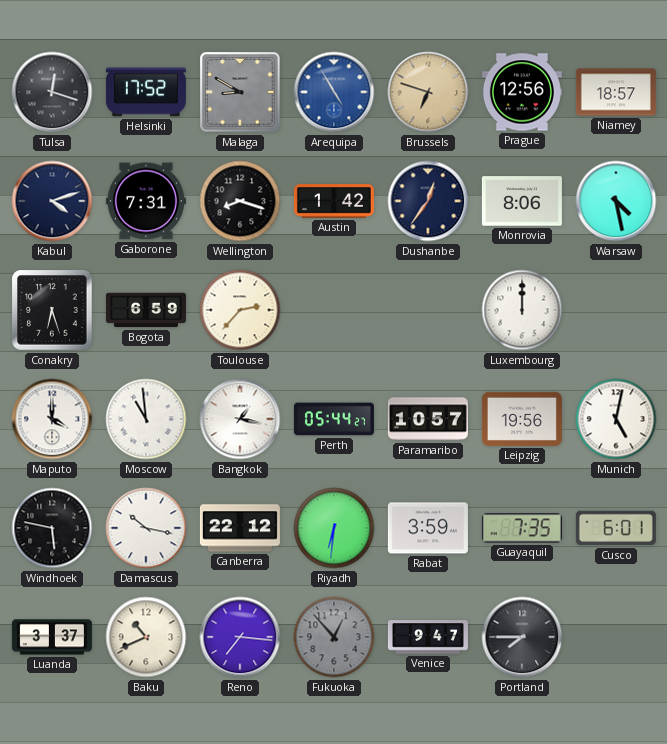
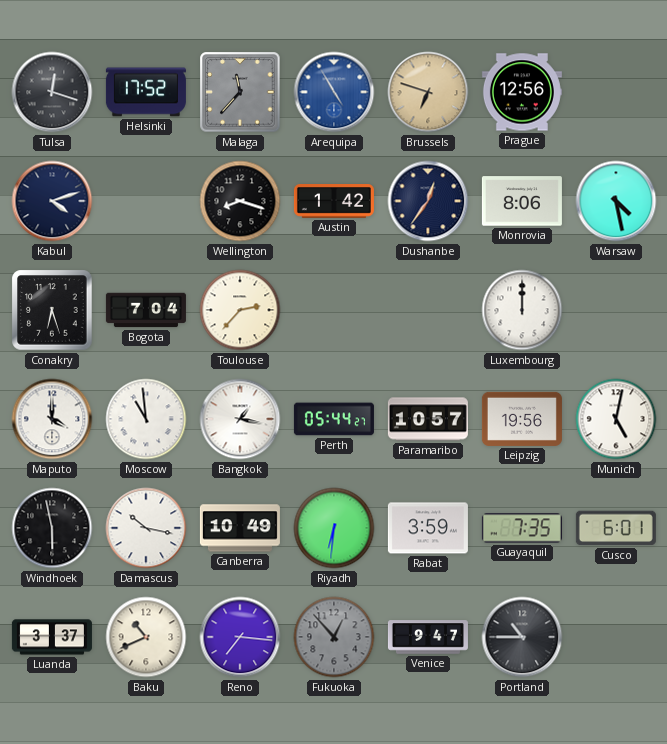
Malaga: 8:50 -> 11:37 (240, 92)
Niamey: 18:57 -> none (616, 92)
Gaborone: 7:31 -> none (146, 201)
Bogota: 6:59 -> 7:04 (146, 310)
Windhoek: 5:47 -> 5:58 (52, 528)
Canberra: 22:12 -> 10:49 (240, 528)
Portland: 7:45 -> 10:45 (522, 637)
